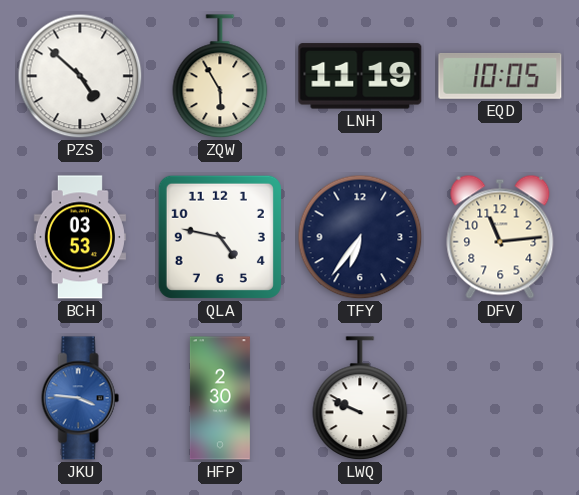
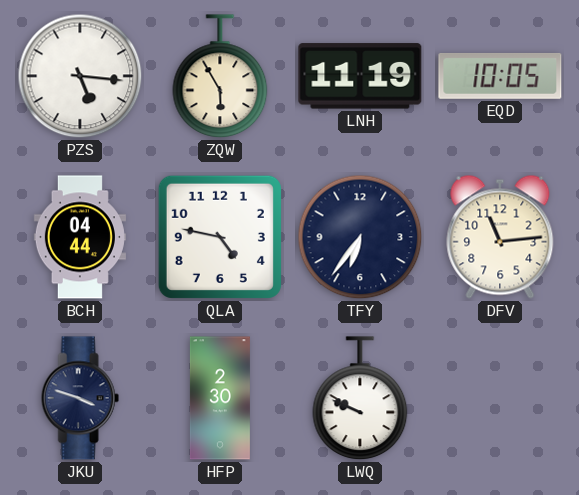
PZS: 4:52 -> 5:16 (80, 76)
BCH: 03:53 -> 04:44 (80, 237)
JKU: 3:46 -> 3:48 (80, 398)
JKU dial: blue -> navy (80, 398)
